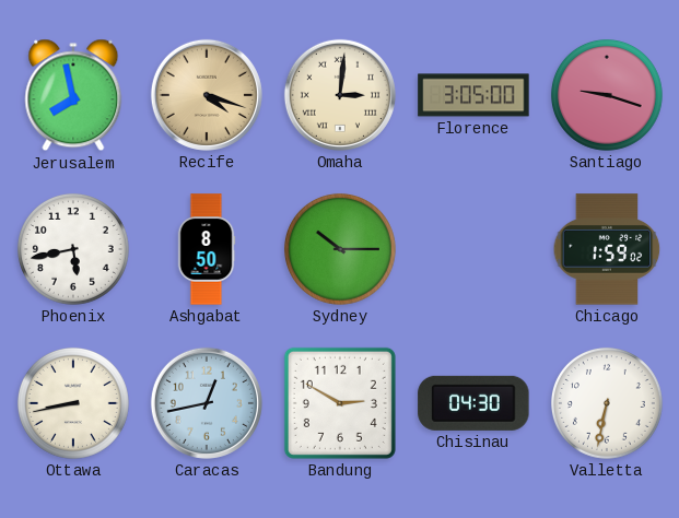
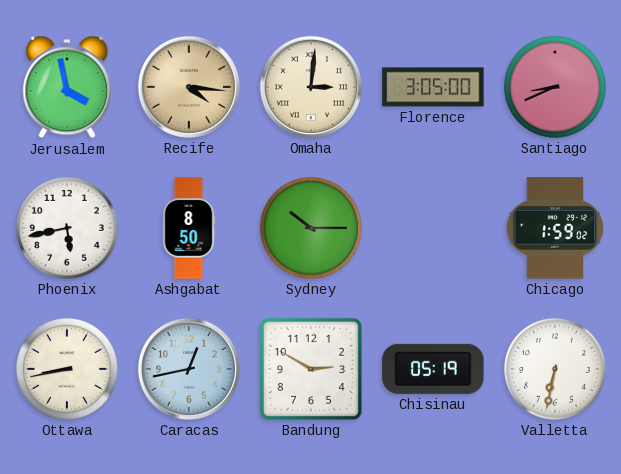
Jerusalem: 7:58 -> 3:58 (67, 87)
Recife: 4:18 -> 4:16 (189, 87)
Santiago: 9:18 -> 8:41 (555, 87)
Chisinau: 04:30 -> 05:19 (433, 369)
